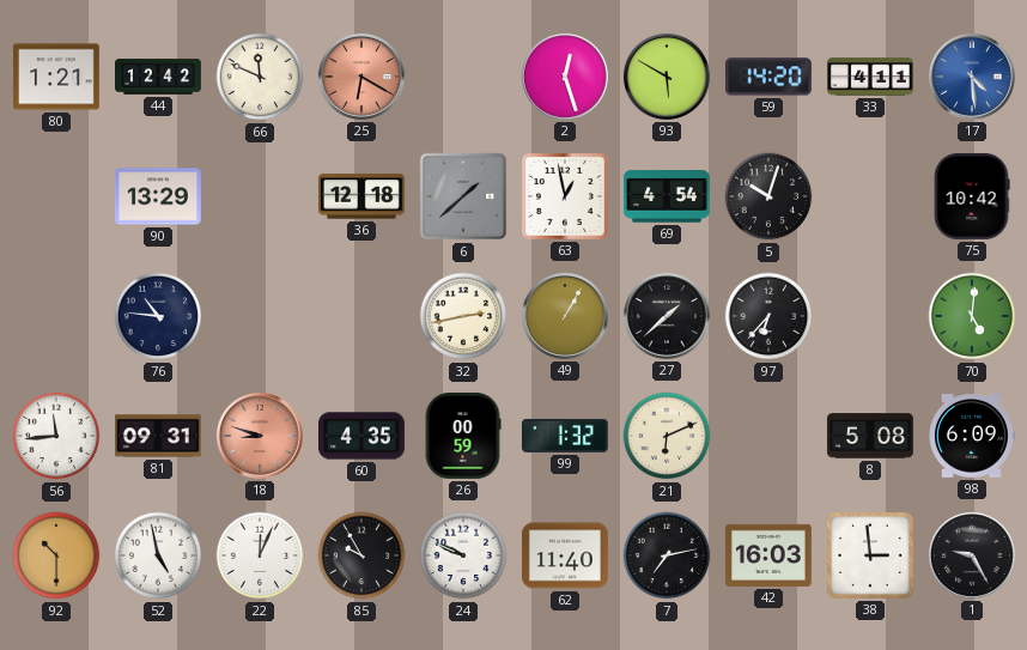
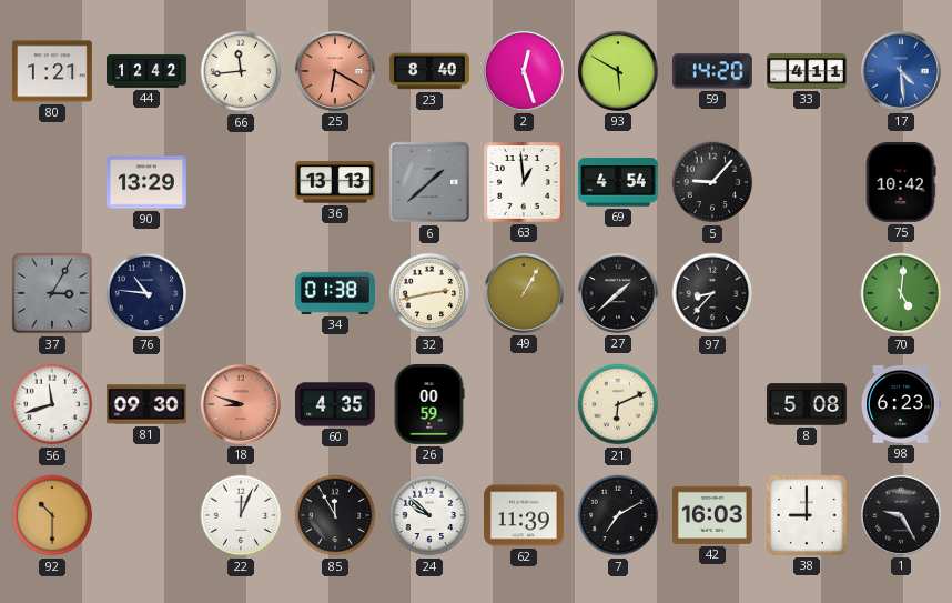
66: 11:49 -> 11:44 (241, 71)
23: none -> 8:40 (429, 71)
36: 12:18 -> 13:13 (335, 182)
63: 12:58 -> 12:59 (524, 182)
5: 10:03 -> 9:07 (712, 182)
37: none -> 3:05 (52, 293)
34: none -> 01:38 (336, 293)
97: 6:37 -> 8:37 (712, 293)
56: 11:44 -> 11:42 (52, 404)
81: 09:31 -> 09:30 (146, 404)
99: 1:32 -> none (565, 436)
98: 6:09 -> 6:23 (901, 404)
52: 4:58 -> none (158, 555)
85: 9:55 -> 11:55 (335, 515)
24: 9:49 -> 9:52 (429, 515)
62: 11:40 -> 11:39 (524, 515)
7: 7:13 -> 7:10 (618, 515)
38: 2:59 -> 9:00 (807, 515)
